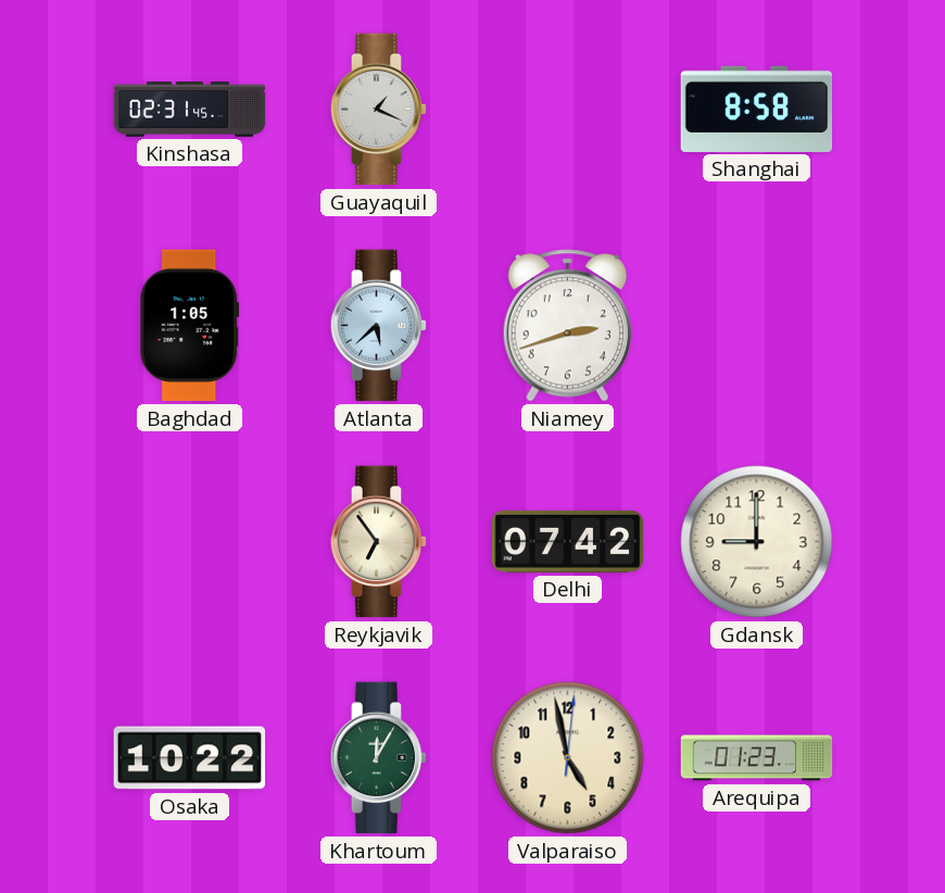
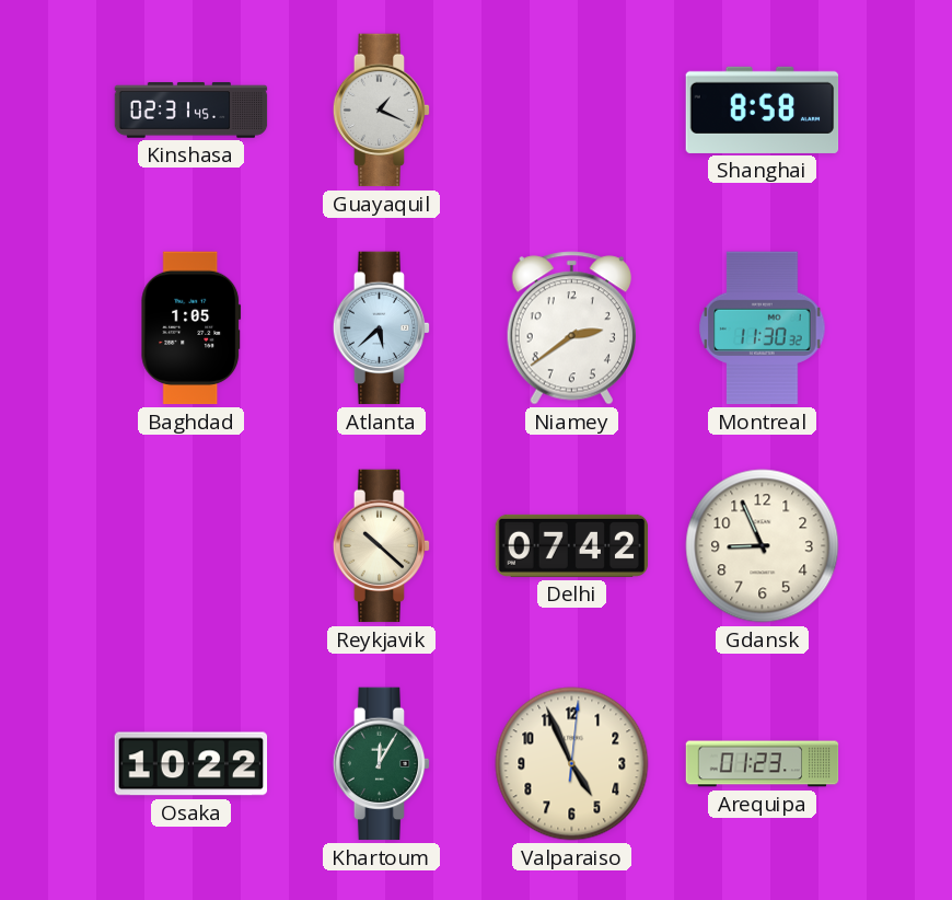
Niamey: 2:42 -> 2:39 (571, 328)
Montreal: none -> 11:30 (763, 328)
Reykjavik: 6:54 -> 10:22 (382, 546)
Gdansk: 9:00 -> 8:56 (763, 546)
Valparaiso: 4:58 -> 4:56 (572, 764)
